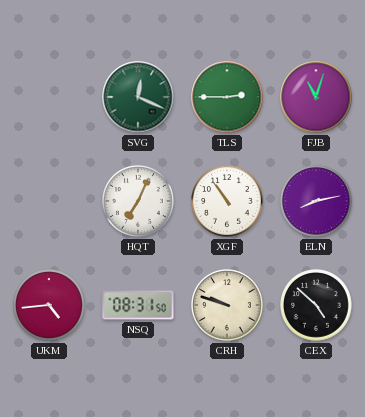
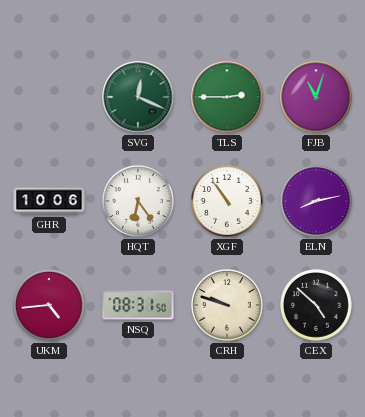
GHR: none -> 10:06 (49, 201)
HQT: 7:04 -> 6:24 (139, 202)
